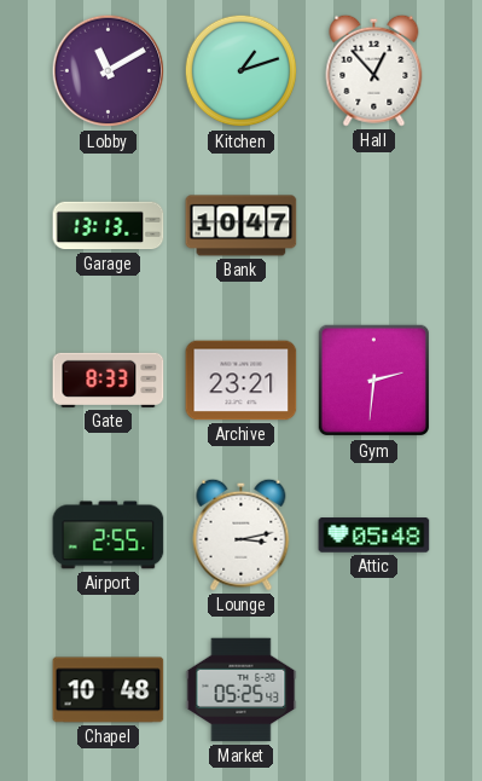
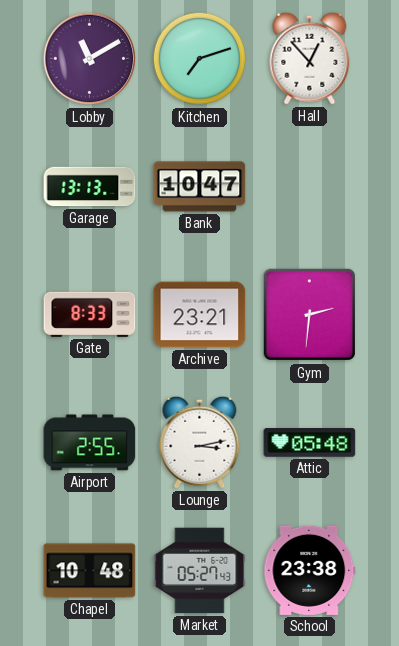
Kitchen: 1:12 -> 7:12 (200, 59)
Market: 05:25 -> 05:27 (200, 571)
School: none -> 23:38 (310, 570)
